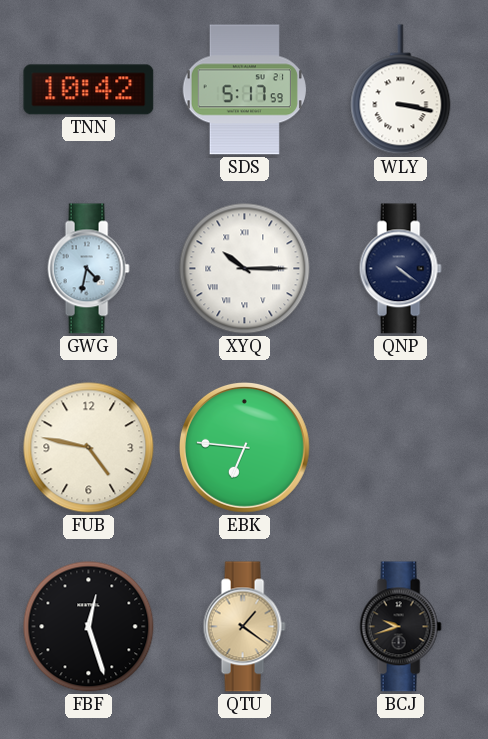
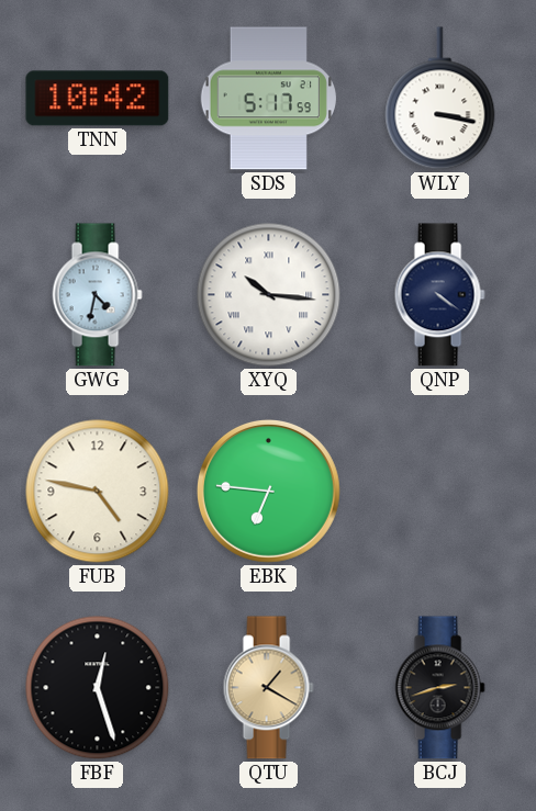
XYQ: 10:15 -> 10:16 (269, 295)
QTU: 1:21 -> 1:20 (268, 688)
BCJ: 9:42 -> 2:42 (439, 688)
